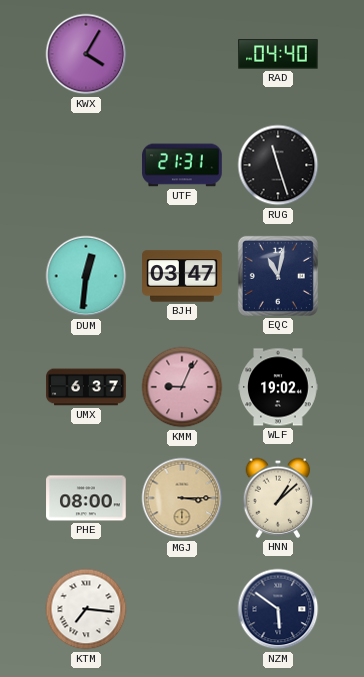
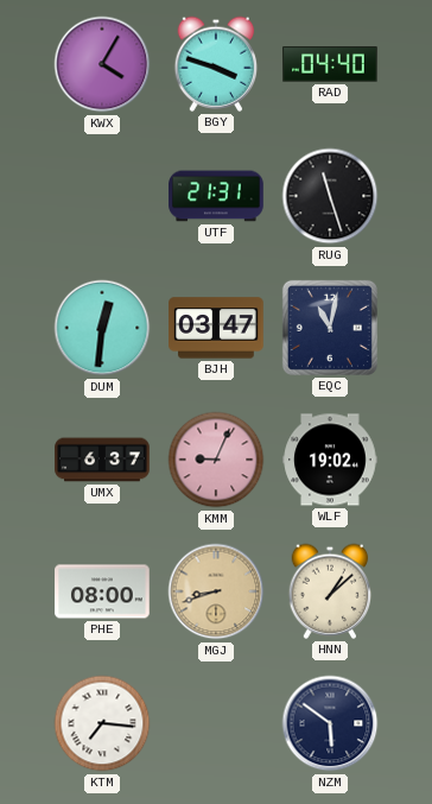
BGY: none -> 3:48 (216, 64)
MGJ: 3:15 -> 8:42 (216, 591)
